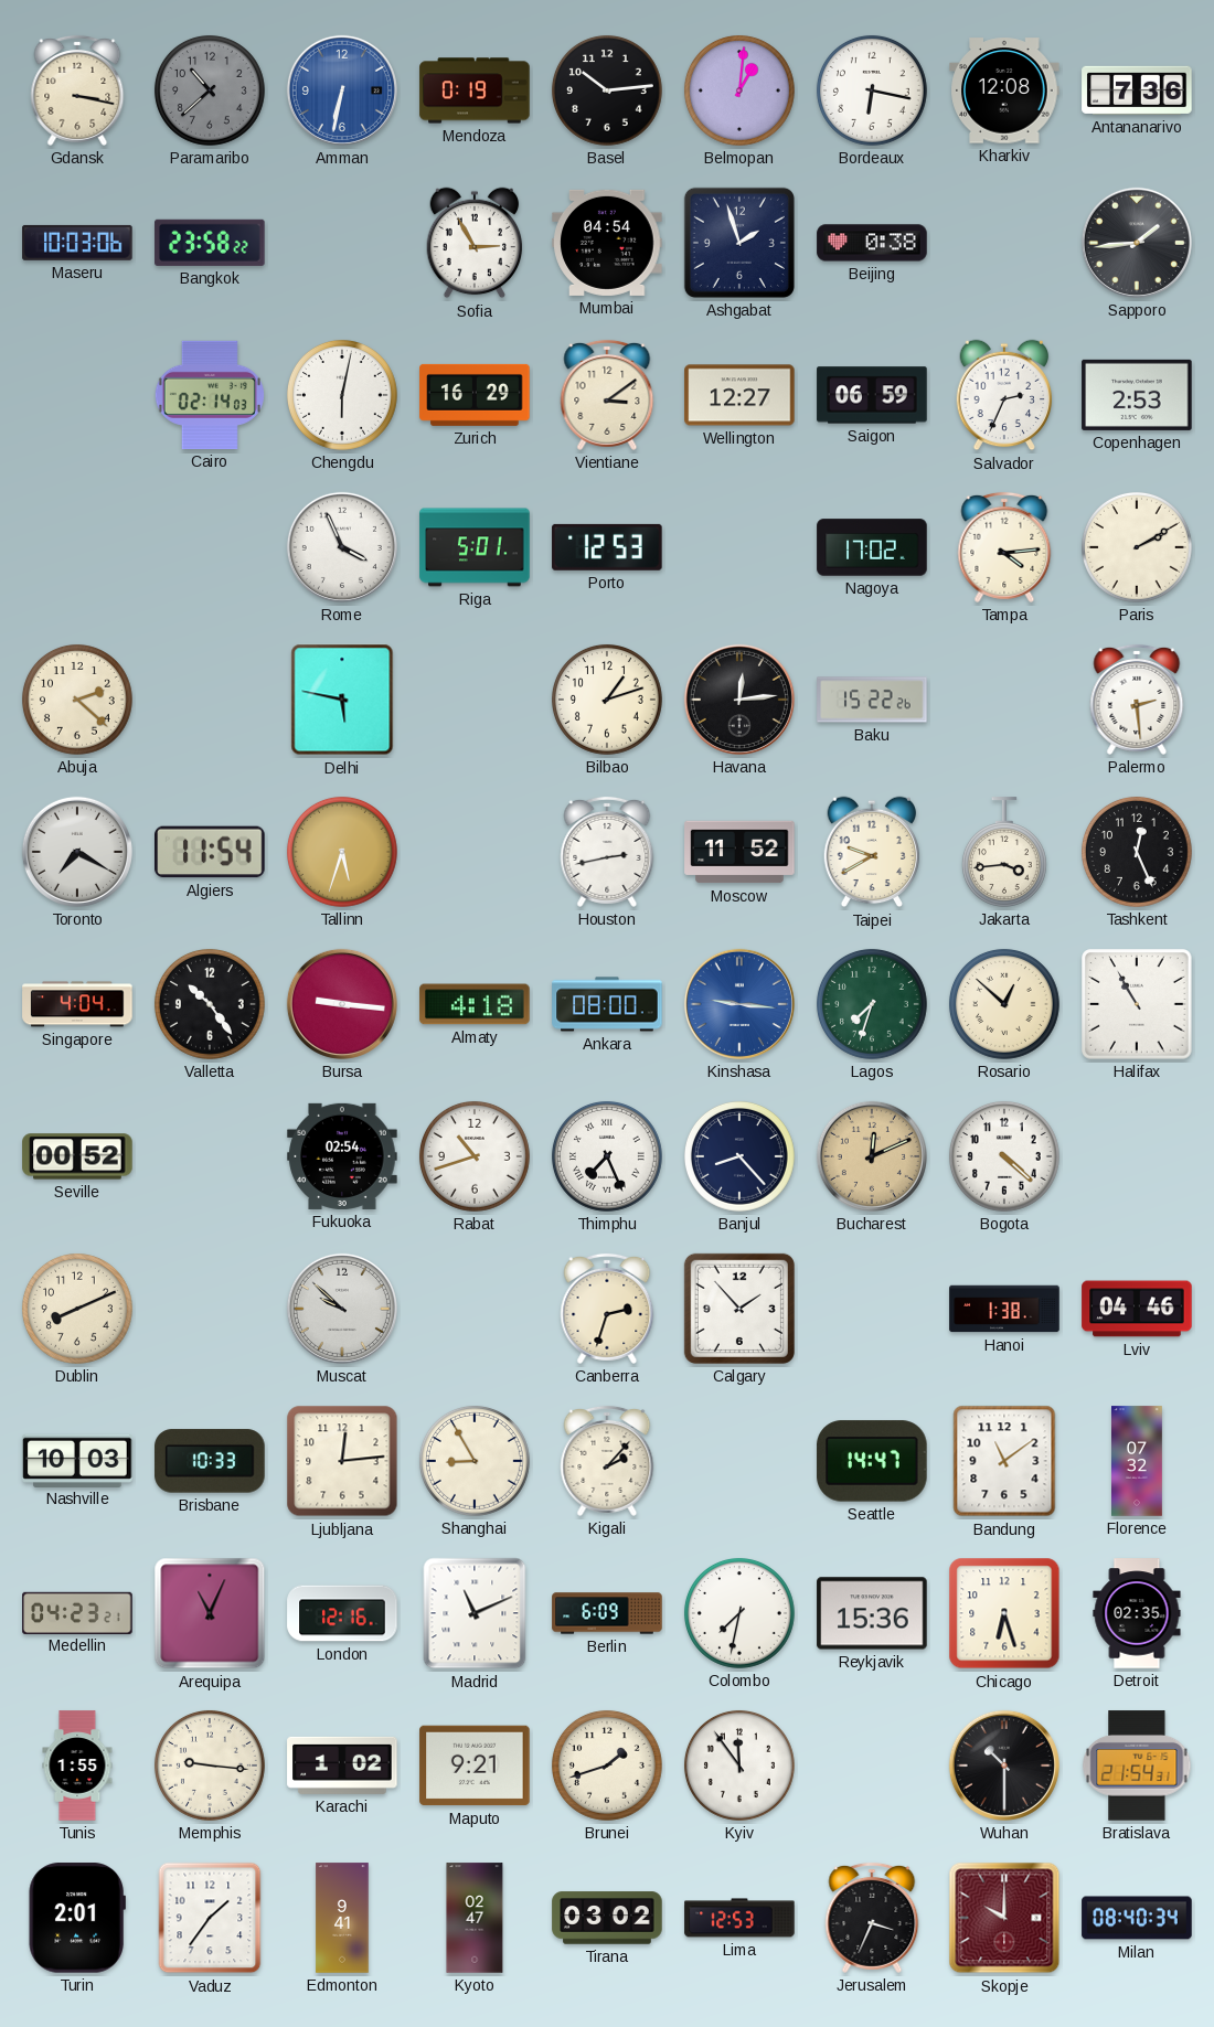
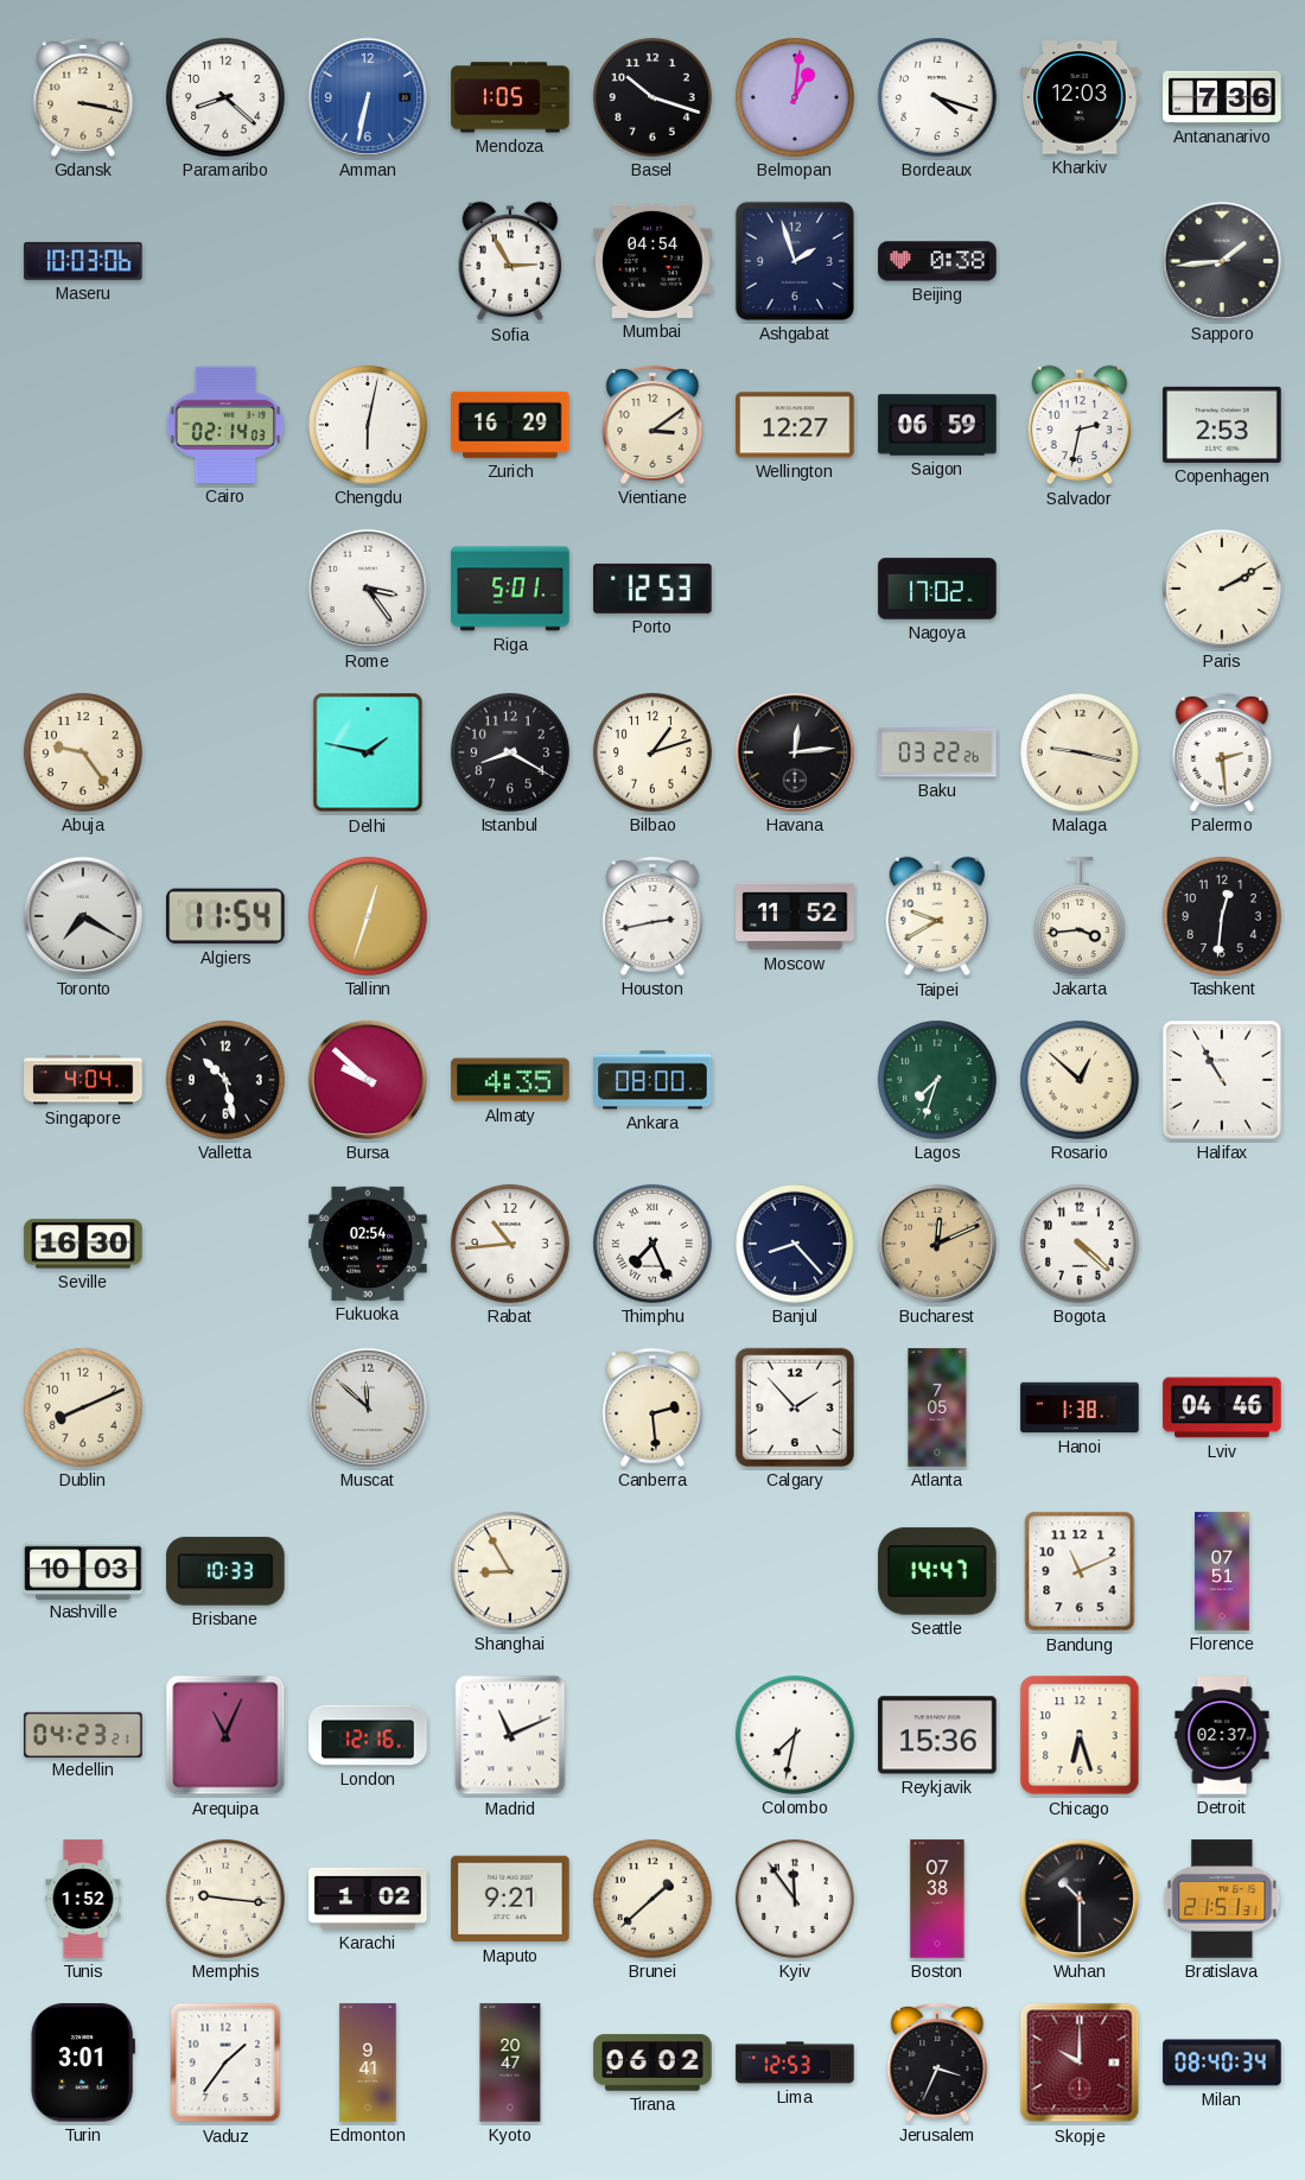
Paramaribo: 10:38 -> 8:22 (225, 97)
Paramaribo dial: grey -> white (225, 97)
Mendoza: 0:19 -> 1:05 (510, 97)
Basel: 10:14 -> 10:18 (652, 97)
Bordeaux: 6:17 -> 4:18 (937, 97)
Kharkiv: 12:08 -> 12:03 (1080, 97)
Bangkok: 23:58 -> none (210, 243)
Salvador: 2:34 -> 2:32 (1080, 425)
Rome: 3:56 -> 3:24 (368, 589)
Tampa: 4:14 -> none (1004, 547)
Abuja: 2:22 -> 9:24 (83, 752)
Delhi: 5:47 -> 1:47 (368, 752)
Istanbul: none -> 8:20 (510, 752)
Baku: 15:22 -> 03:22 (937, 752)
Malaga: none -> 9:17 (1080, 752)
Tallinn: 5:33 -> 12:33 (368, 916)
Tashkent: 12:26 -> 12:31 (1222, 916)
Valletta: 10:24 -> 10:28 (225, 1080)
Bursa: 9:16 -> 9:52 (368, 1080)
Almaty: 4:18 -> 4:35 (510, 1080)
Kinshasa: 9:16 -> none (739, 1004)
Seville: 00:52 -> 16:30 (83, 1244)
Rabat: 10:42 -> 10:44 (510, 1244)
Muscat: 9:52 -> 11:52 (368, 1407)
Canberra: 2:33 -> 2:29 (652, 1407)
Atlanta: none -> 7:05 (937, 1407)
Ljubljana: 12:14 -> none (342, 1461)
Kigali: 2:07 -> none (607, 1461)
Bandung: 11:09 -> 11:11 (1080, 1571)
Florence: 07:32 -> 07:51 (1223, 1571)
Berlin: 6:09 -> none (607, 1613)
Detroit: 02:35 -> 02:37 (1222, 1735)
Tunis: 1:55 -> 1:52 (83, 1899)
Brunei: 1:42 -> 1:38 (652, 1899)
Boston: none -> 07:38 (937, 1899)
Bratislava: 21:54 -> 21:51 (1222, 1899)
Turin: 2:01 -> 3:01 (83, 2063)
Kyoto: 02:47 -> 20:47 (510, 2063)
Tirana: 03:02 -> 06:02 (652, 2063)
